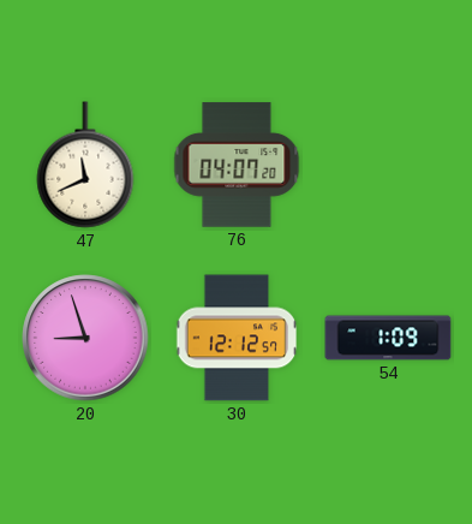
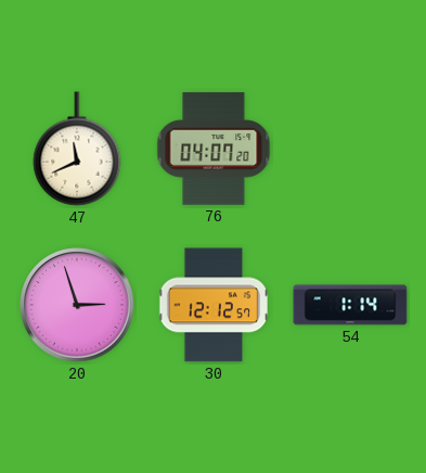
20: 8:57 -> 2:57 (77, 305)
54: 1:09 -> 1:14 (350, 305)
